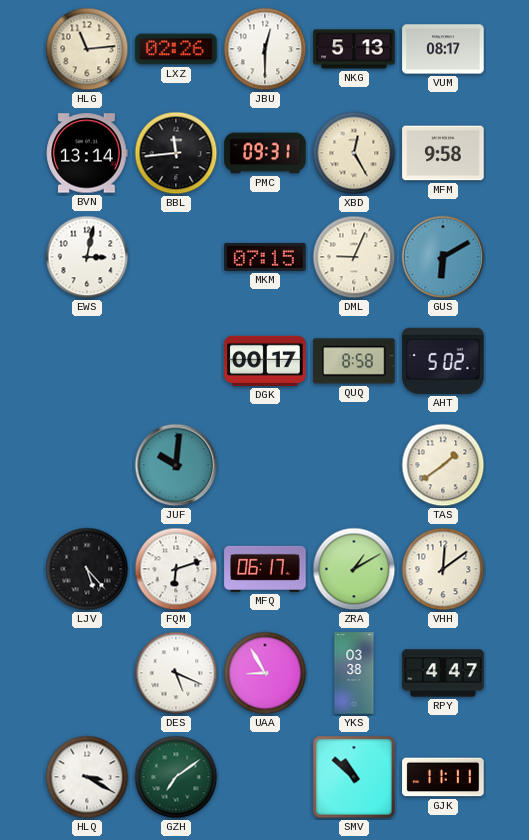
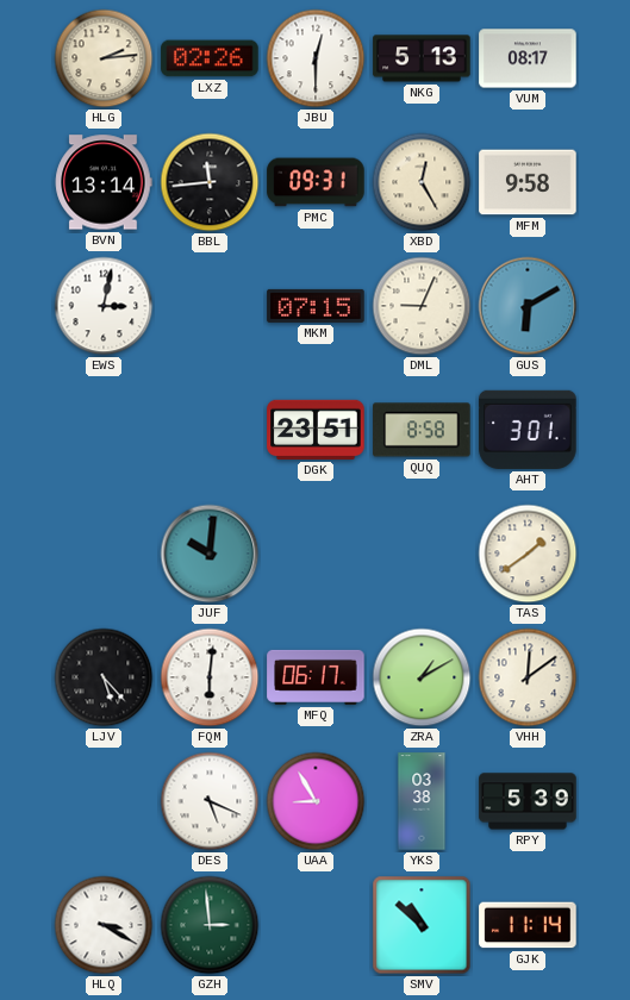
HLG: 11:14 -> 2:14 (104, 58)
DGK: 00:17 -> 23:51 (316, 430)
AHT: 5:02 -> 3:01 (528, 430)
FQM: 6:12 -> 6:01 (210, 677)
RPY: 4:47 -> 5:39 (528, 801)
GZH: 7:09 -> 2:59 (210, 925)
GJK: 11:11 -> 11:14 (528, 925)
